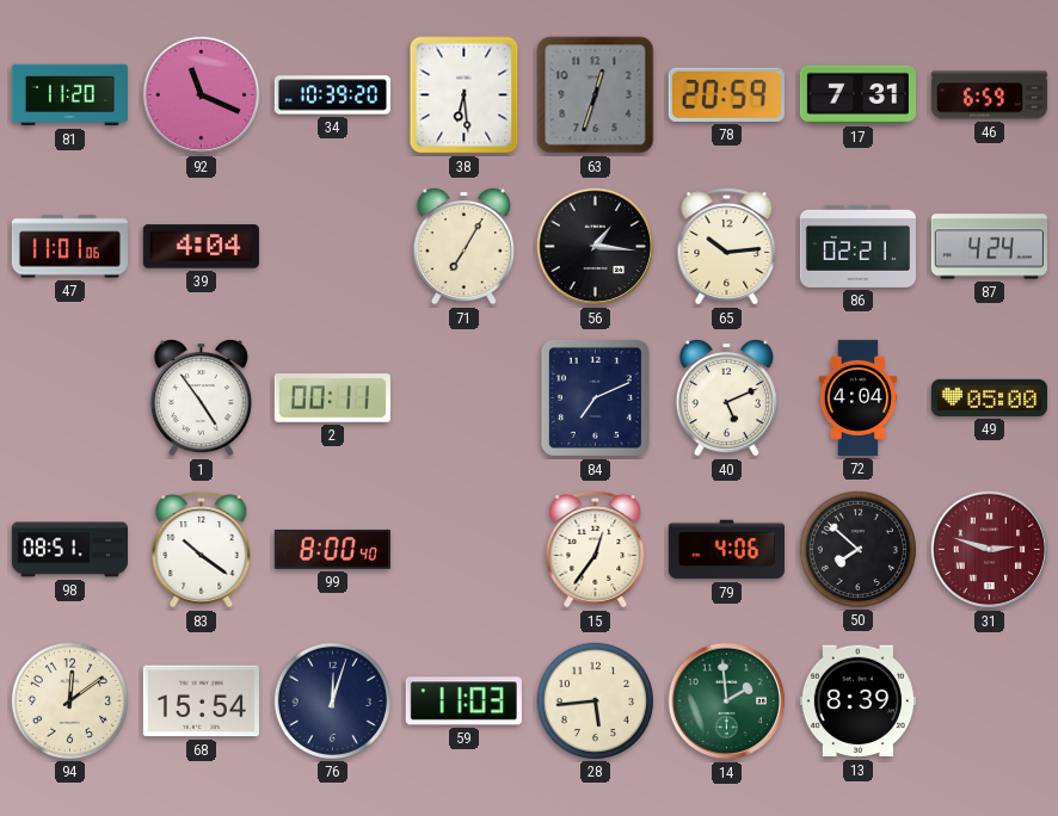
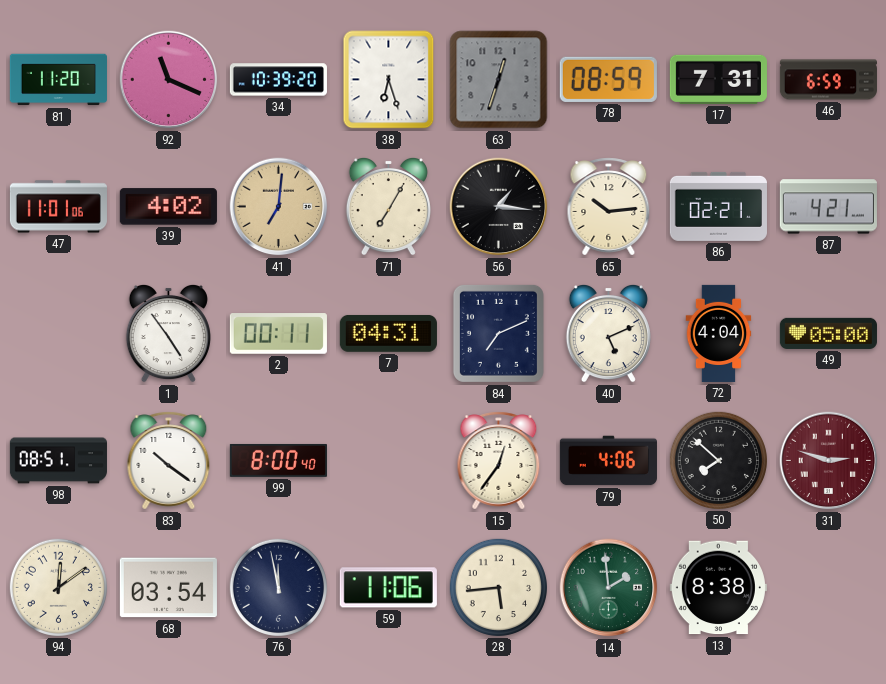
38: 6:29 -> 6:27 (389, 80)
78: 20:59 -> 08:59 (608, 79)
39: 4:04 -> 4:02 (168, 207)
41: none -> 7:01 (279, 207)
87: 4:24 -> 4:21 (828, 207)
7: none -> 04:31 (388, 333)
68: 15:54 -> 03:54 (168, 588)
76: 12:03 -> 11:58 (278, 587)
59: 11:03 -> 11:06 (388, 588)
13: 8:39 -> 8:38 (718, 588)
